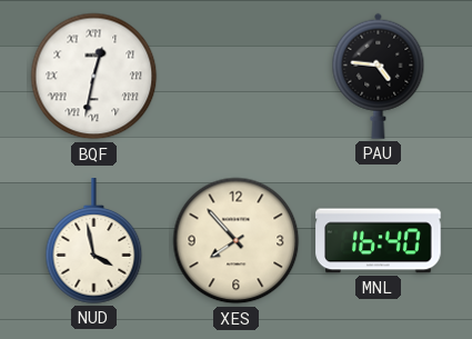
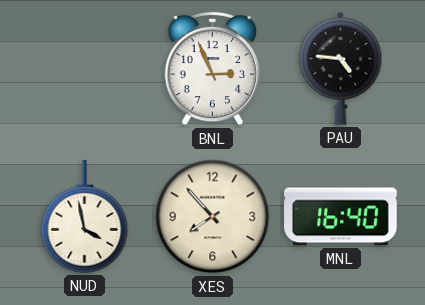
BQF: 12:32 -> none (94, 77)
BNL: none -> 2:56 (213, 69)
